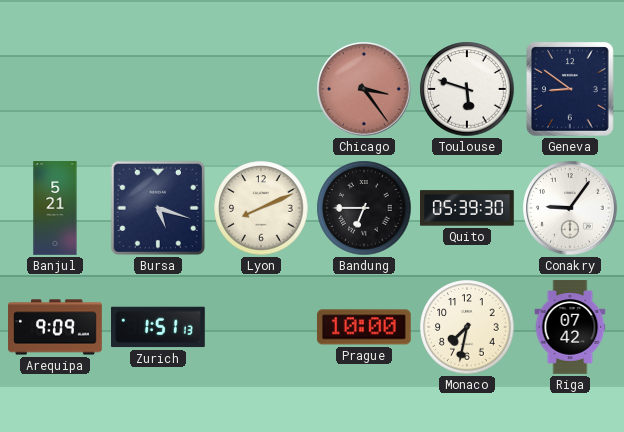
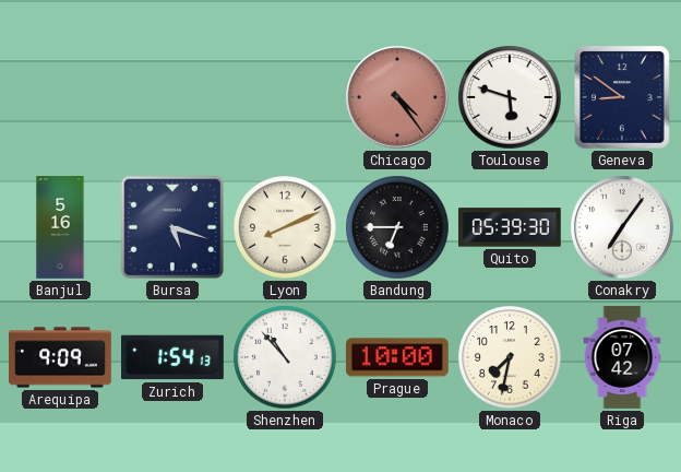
Chicago: 3:24 -> 4:24 (397, 97)
Banjul: 5:21 -> 5:16 (60, 227)
Conakry: 9:06 -> 7:06 (622, 227)
Zurich: 1:51 -> 1:54 (174, 357)
Shenzhen: none -> 10:53 (285, 357)
